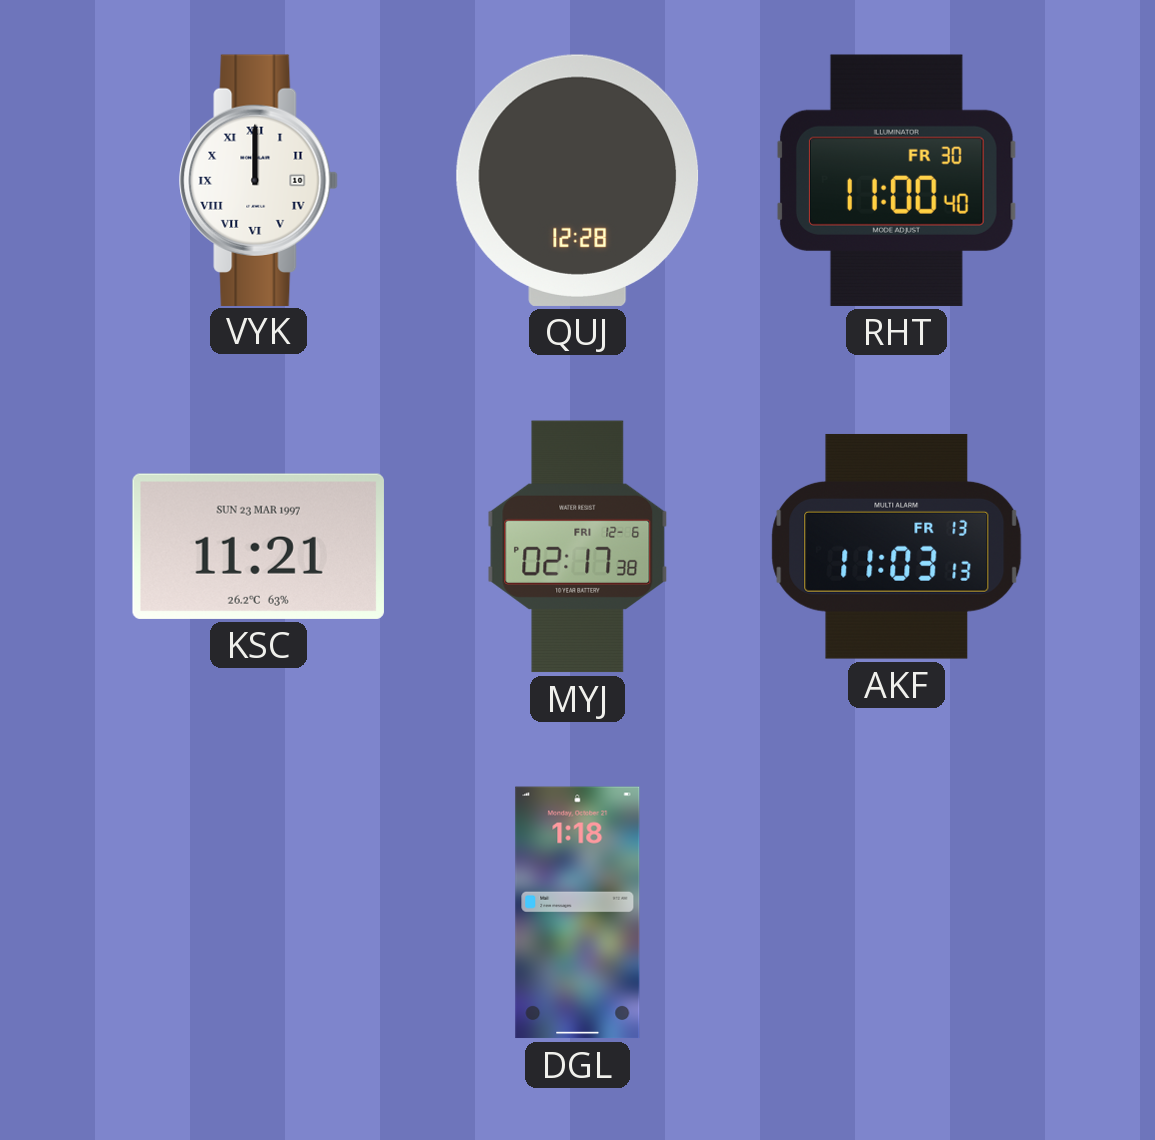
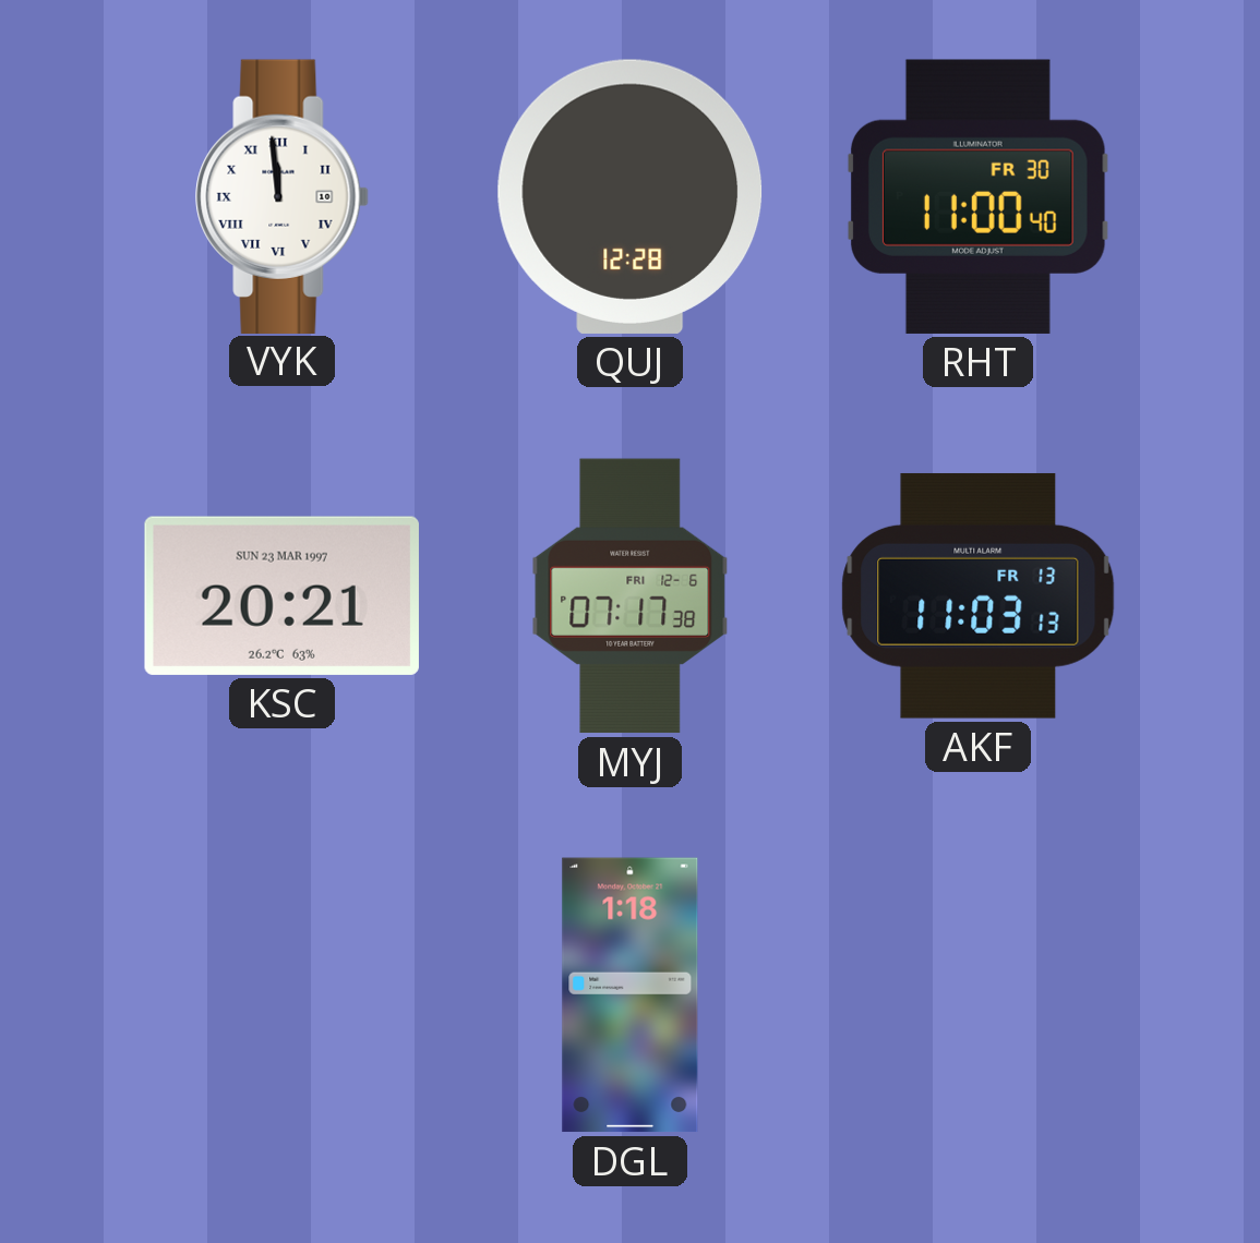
VYK: 12:00 -> 11:59 (283, 196)
KSC: 11:21 -> 20:21 (281, 595)
MYJ: 02:17 -> 07:17 (631, 596)
